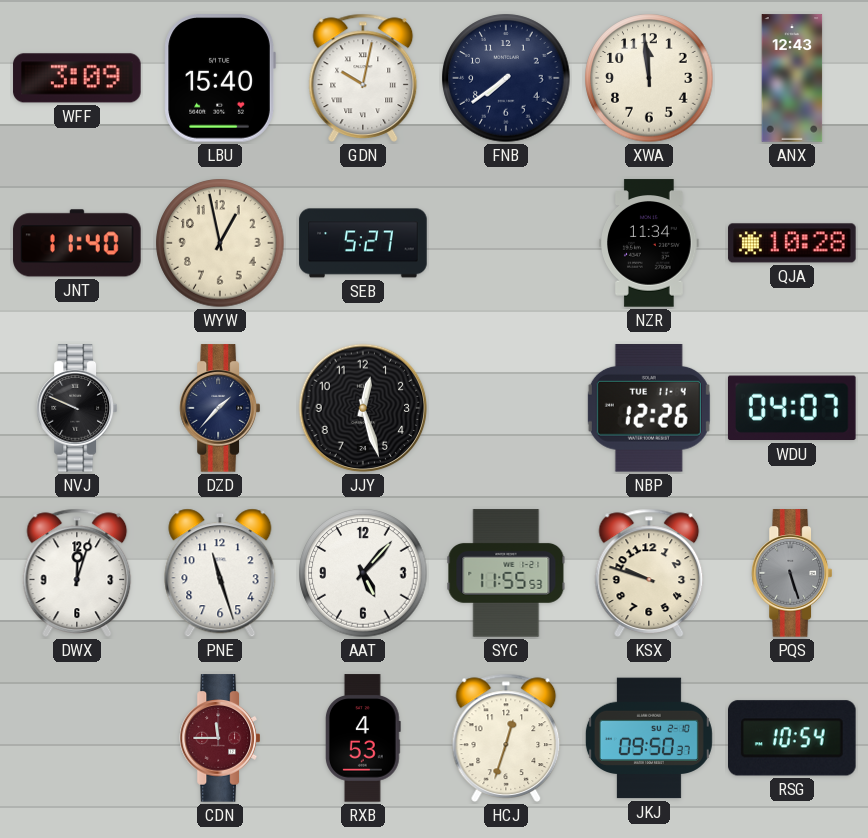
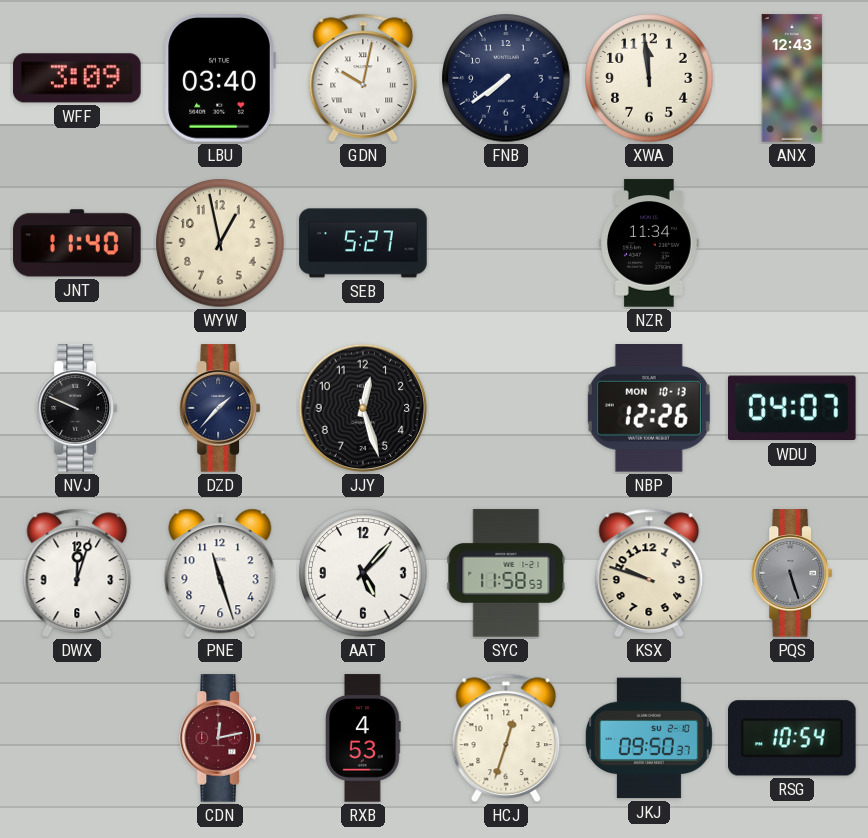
LBU: 15:40 -> 03:40 (220, 78)
QJA: 10:28 -> none (792, 243)
NBP date: TUE 11-4 -> MON 10-13 (649, 409)
SYC: 11:55 -> 11:58 (506, 573)
CDN: 11:45 -> 12:13 (219, 738)
